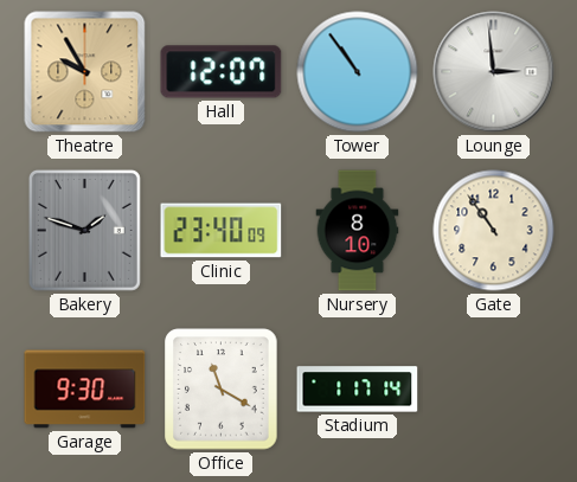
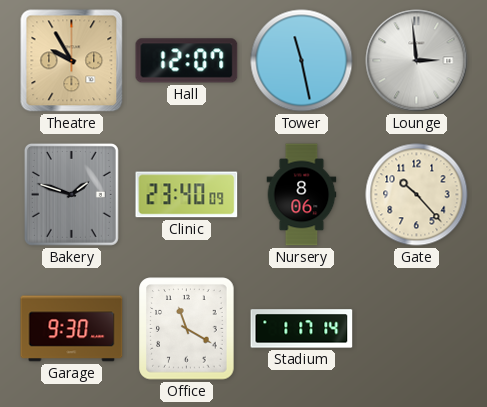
Tower: 10:54 -> 11:28 (302, 61)
Nursery: 8:10 -> 8:06 (302, 195)
Gate: 10:54 -> 10:23 (417, 195)
